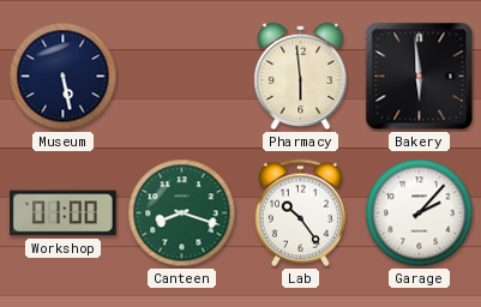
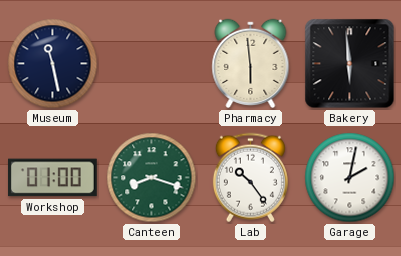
Museum: 5:28 -> 11:28 (53, 64)
Garage: 2:07 -> 2:02 (350, 178)
